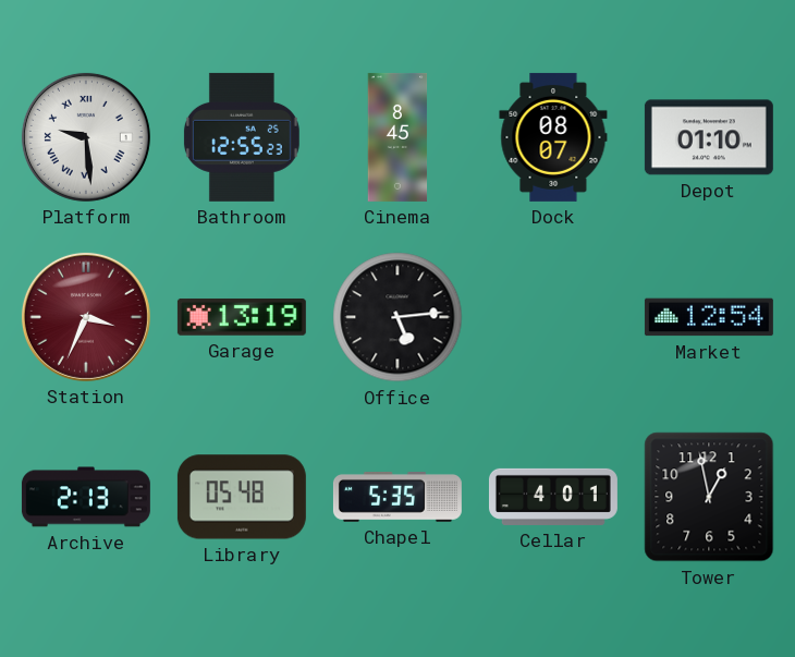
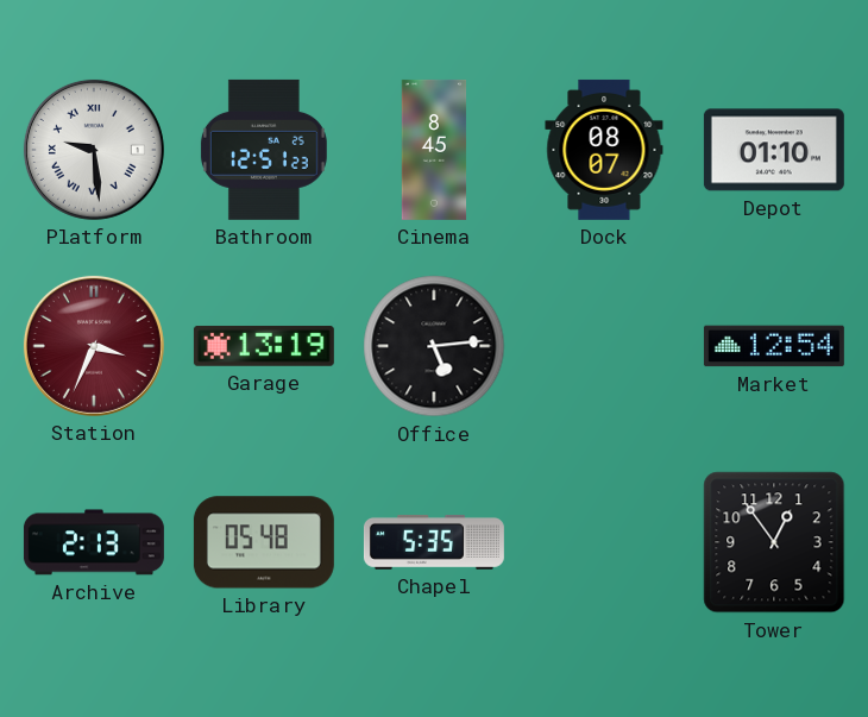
Bathroom: 12:55 -> 12:51 (264, 150)
Cellar: 4:01 -> none (553, 497)
Tower: 12:58 -> 12:54 (774, 542)
